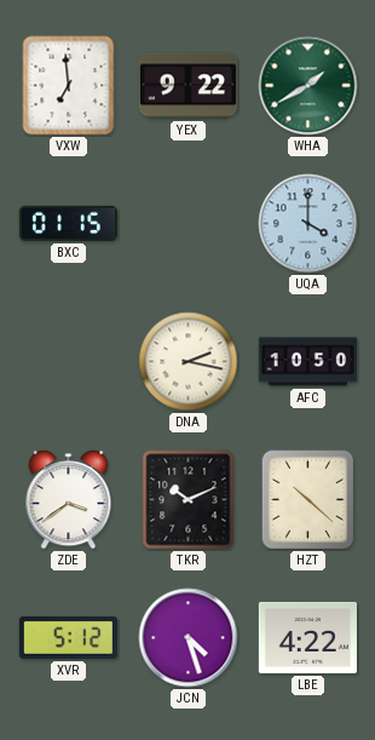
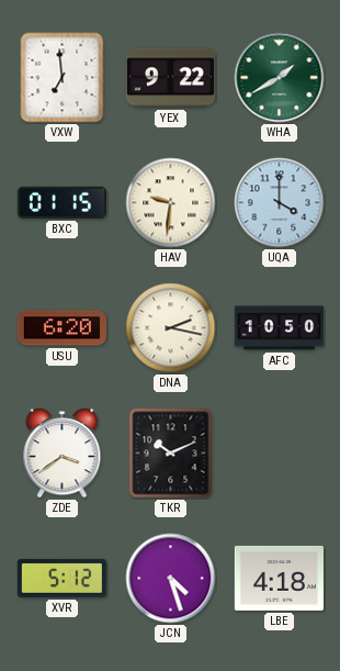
HAV: none -> 9:31 (171, 203)
USU: none -> 6:20 (61, 328)
HZT: 10:22 -> none (308, 500)
LBE: 4:22 -> 4:18 (279, 578)
